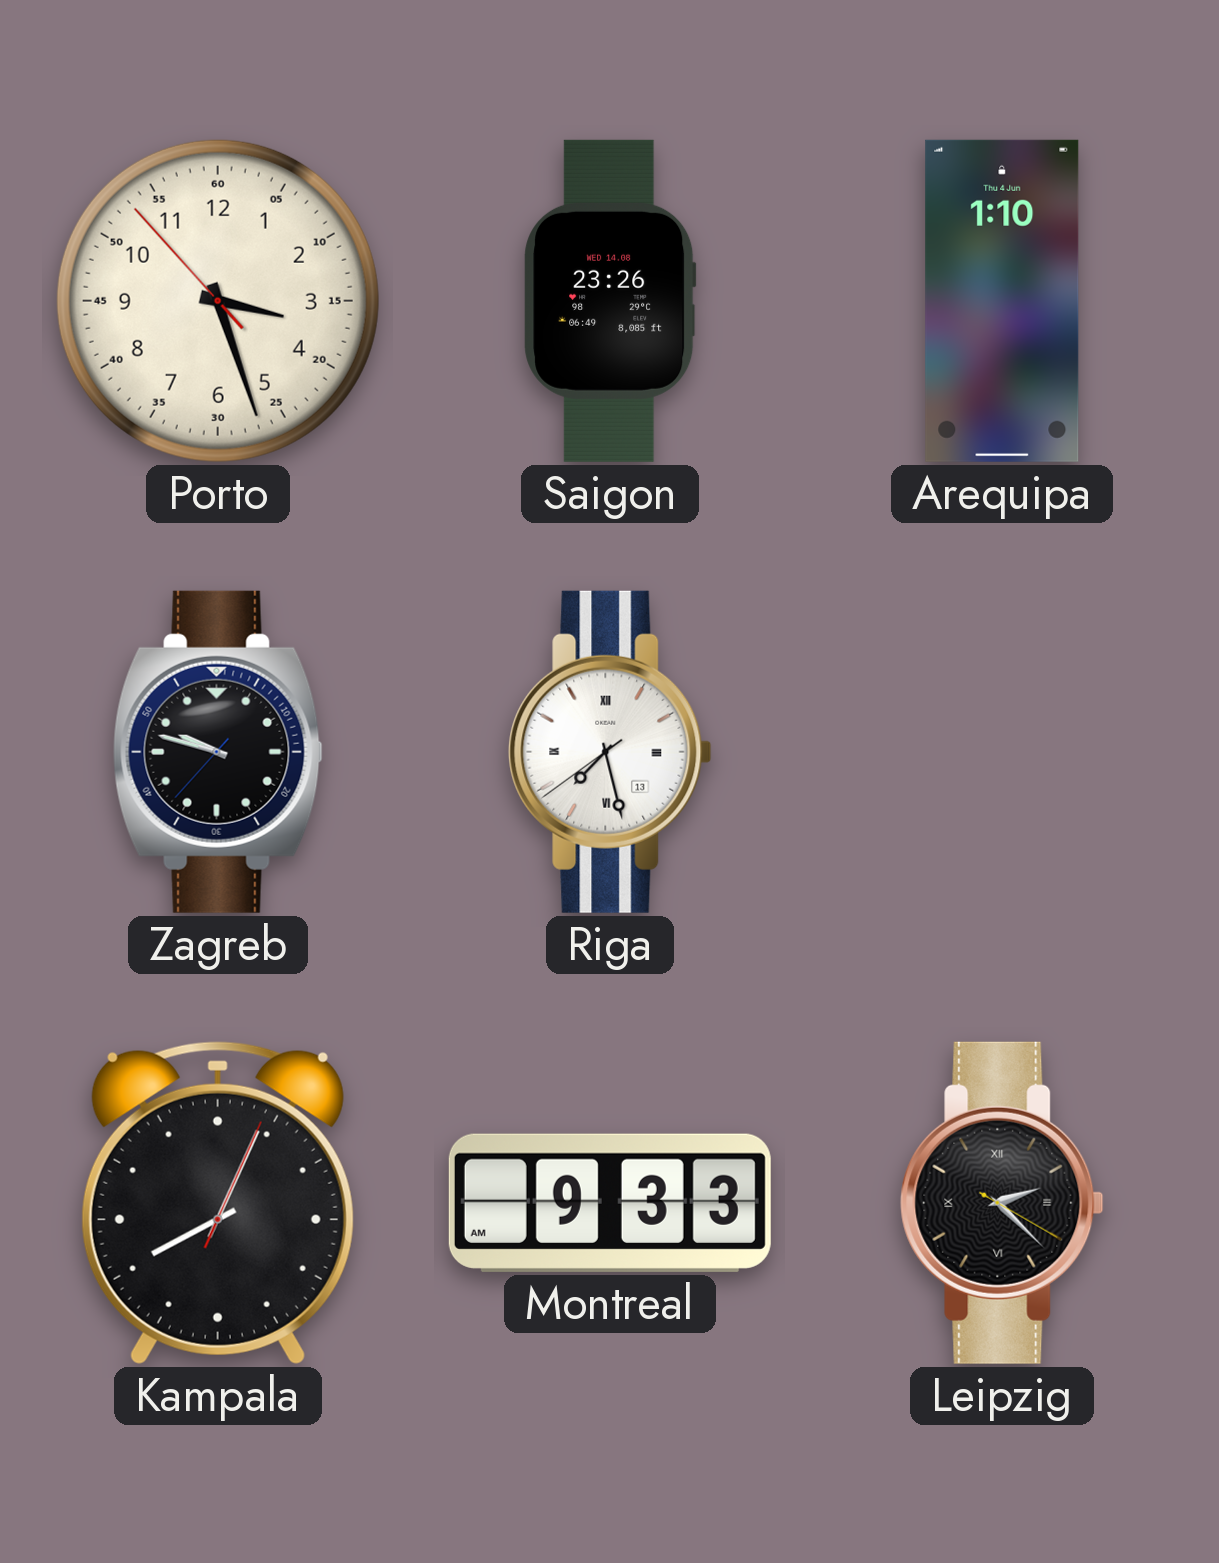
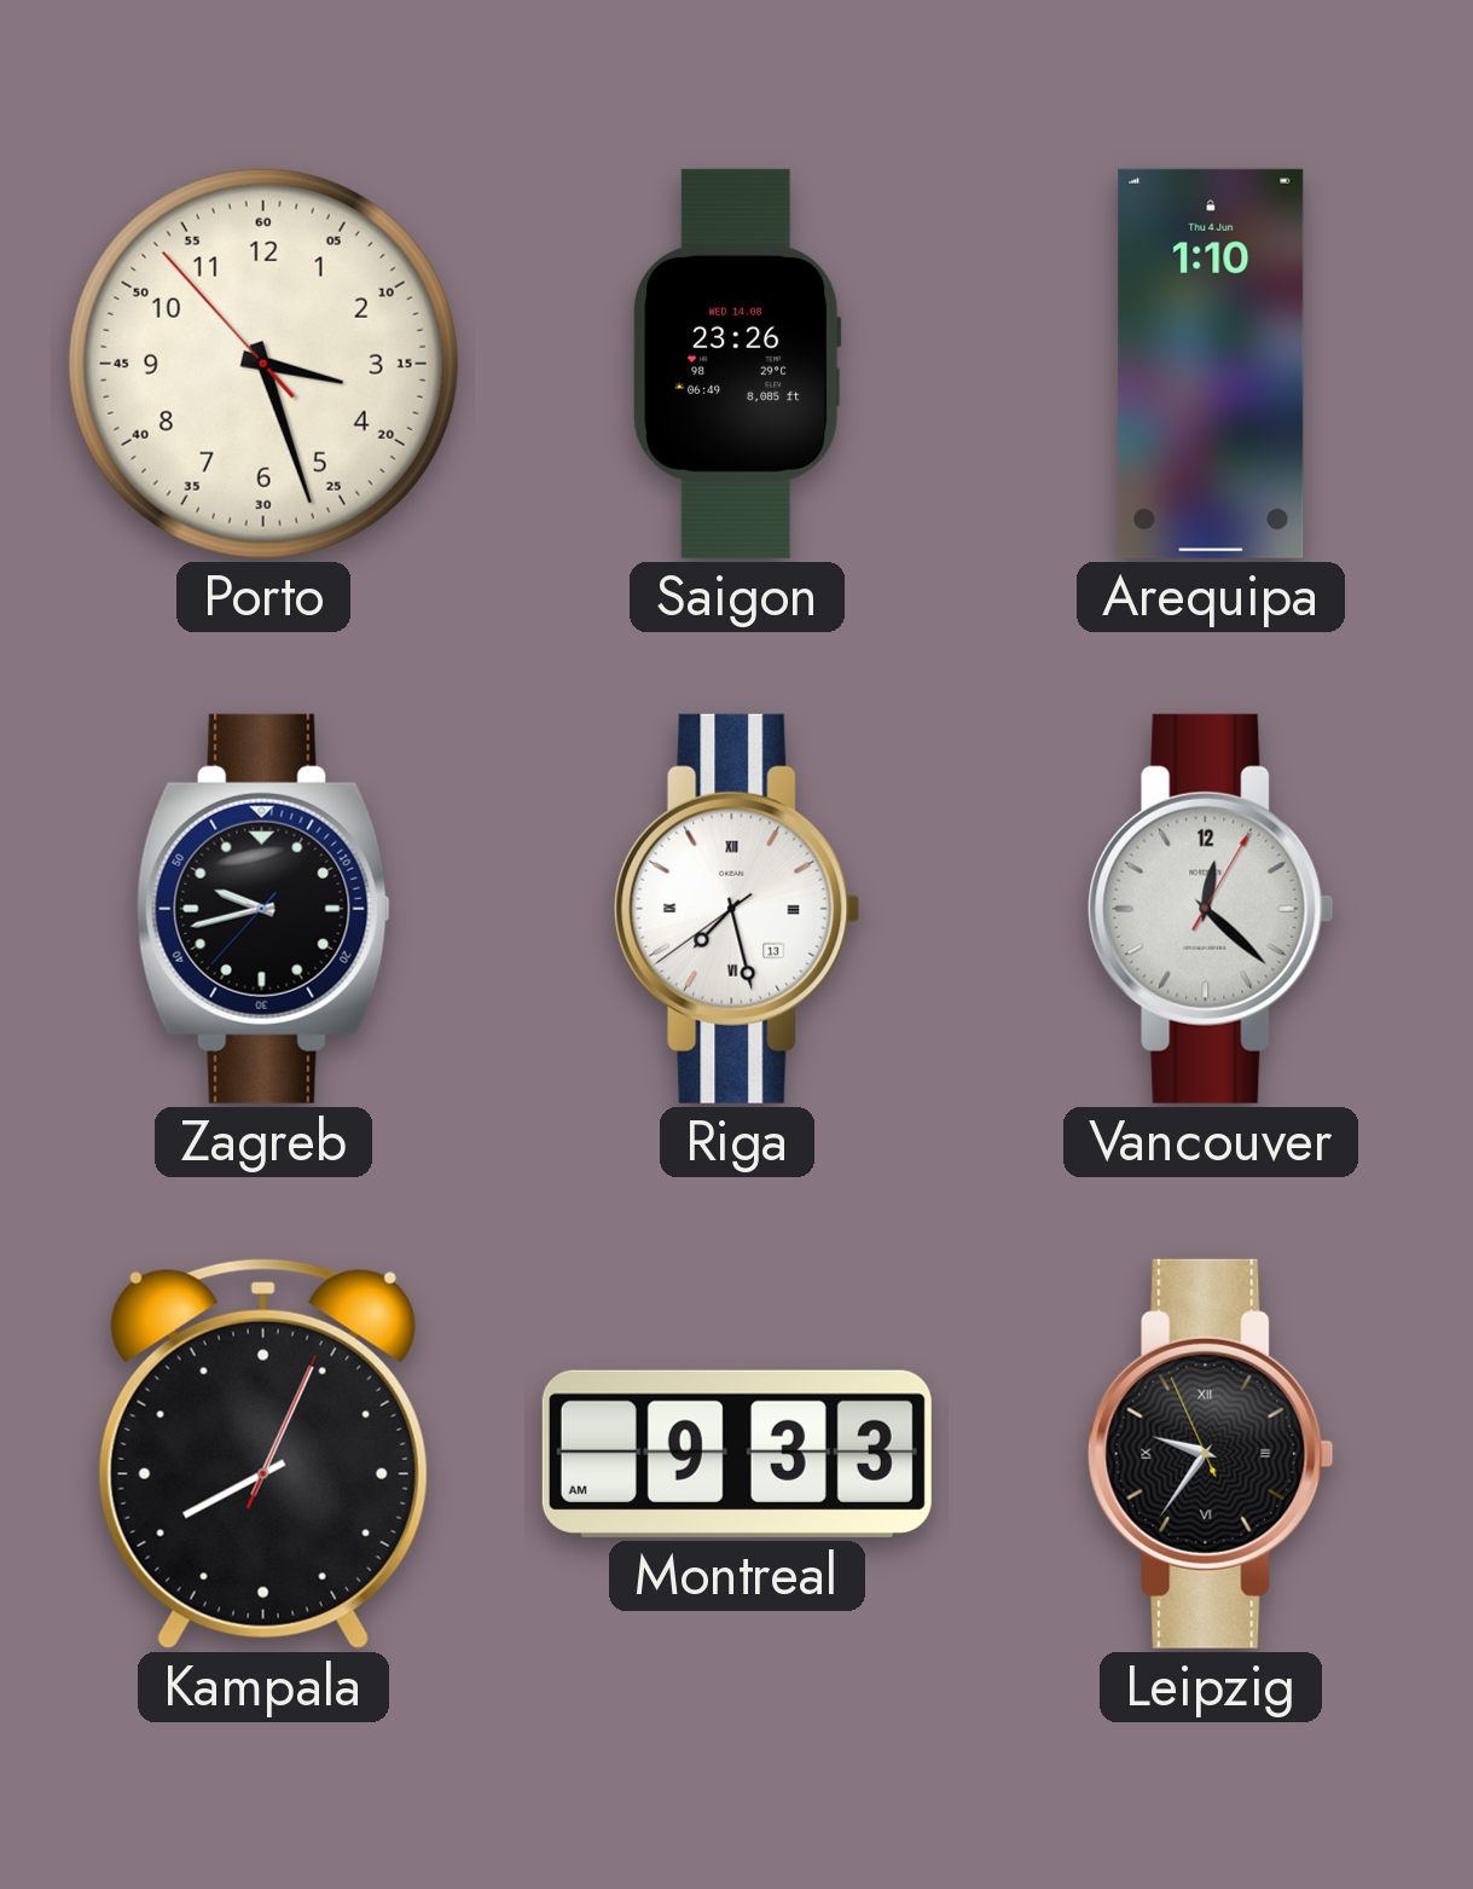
Zagreb: 9:47 -> 9:42 (263, 909)
Vancouver: none -> 12:22 (1211, 909)
Leipzig: 2:22 -> 9:35 (1211, 1454)
